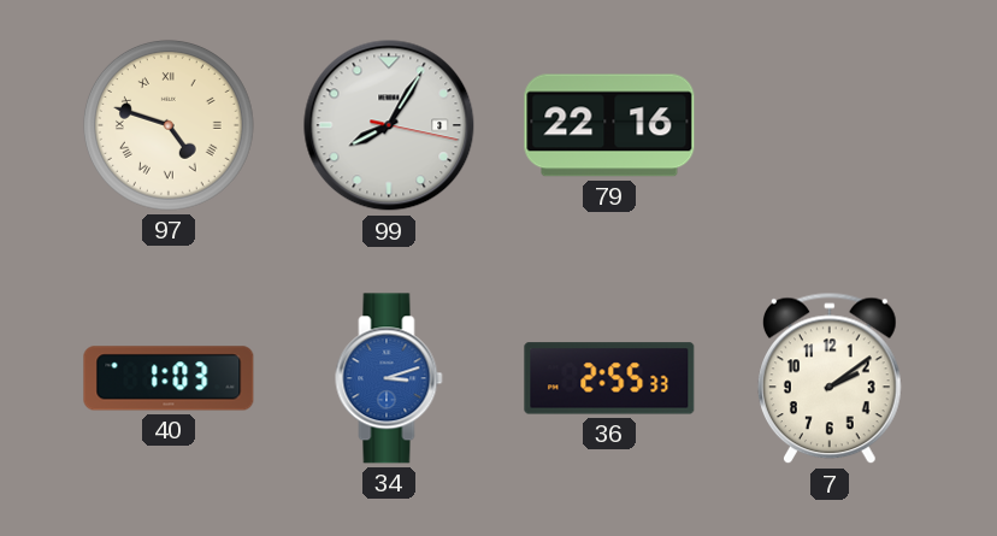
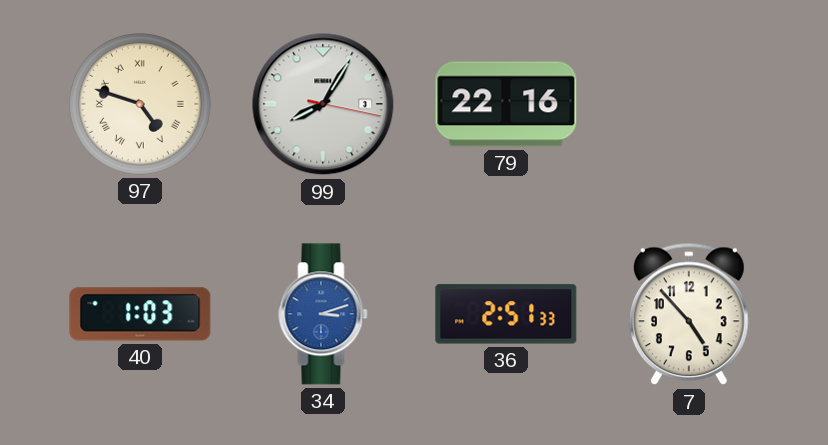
36: 2:55 -> 2:51 (506, 314)
7: 2:09 -> 4:53 (689, 314)
